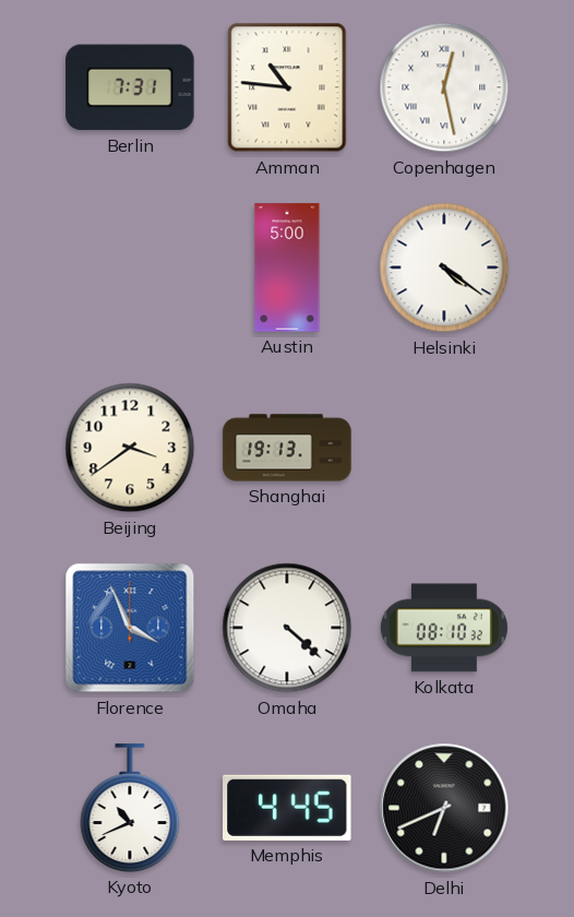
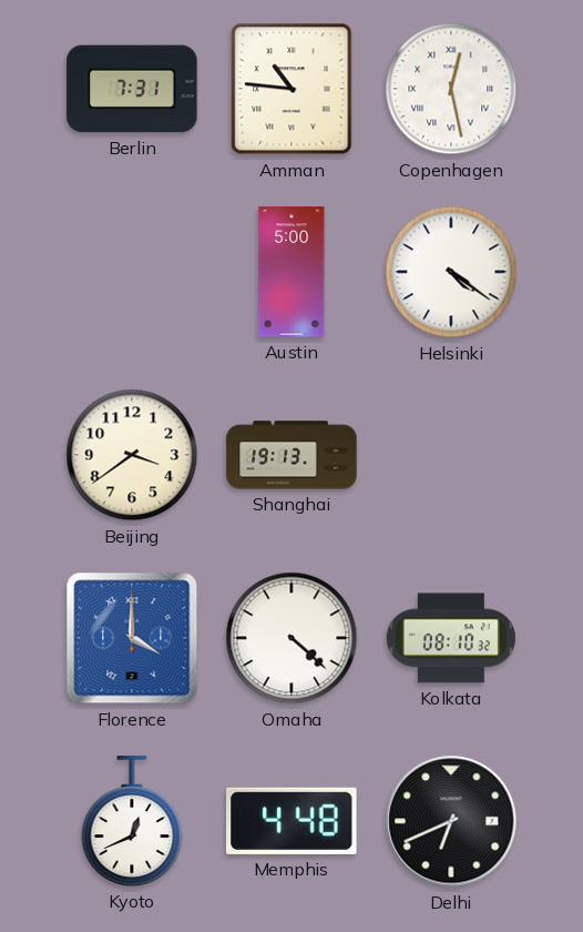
Florence: 3:56 -> 4:00 (132, 638)
Kyoto: 10:41 -> 12:41 (132, 821)
Memphis: 4:45 -> 4:48 (291, 821)
